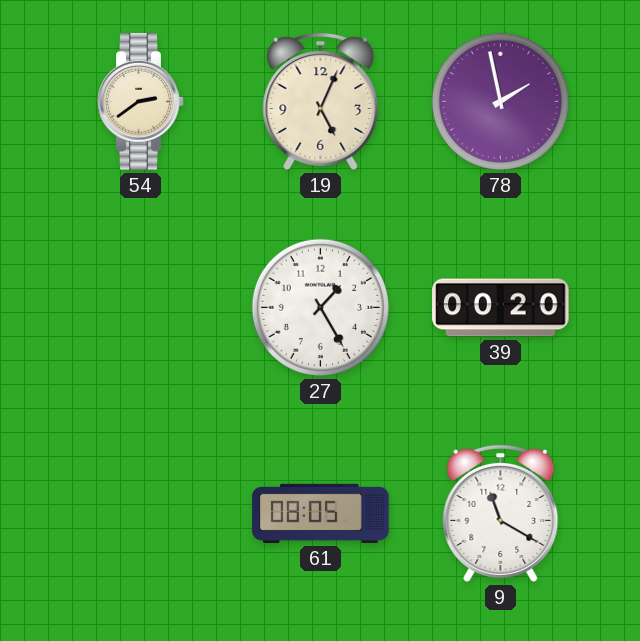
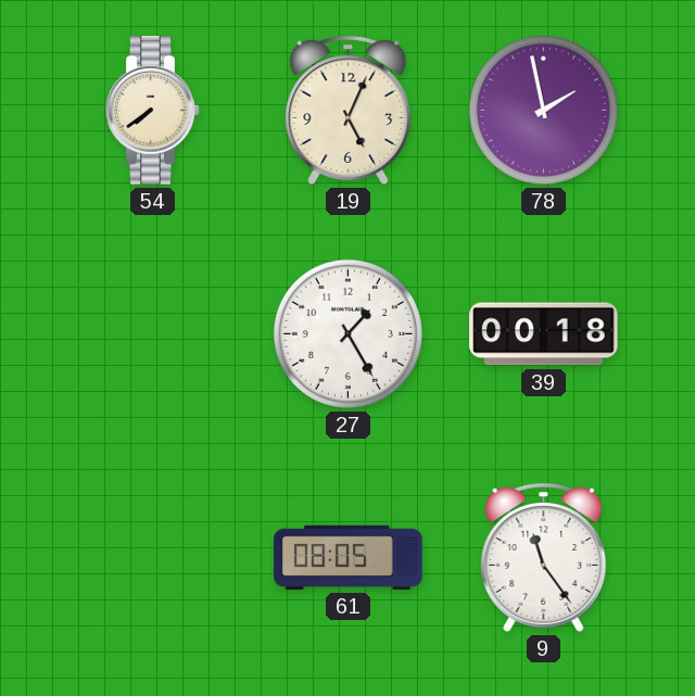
54: 2:39 -> 7:39 (153, 111)
39: 00:20 -> 00:18 (544, 334)
9: 11:20 -> 11:24 (544, 557)
